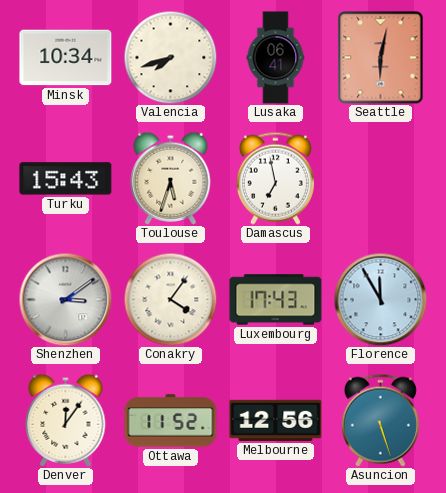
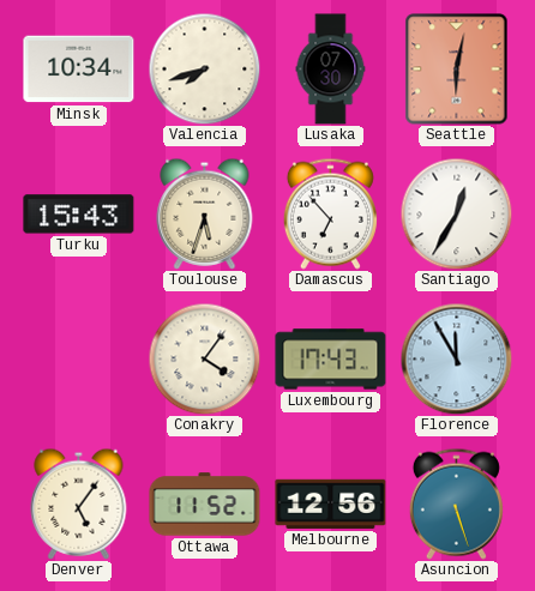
Lusaka: 06:41 -> 07:30 (331, 70)
Damascus: 6:58 -> 6:53 (330, 213)
Santiago: none -> 12:35 (456, 213)
Shenzhen: 3:09 -> none (65, 299)
Denver: 12:06 -> 5:06 (79, 503)
